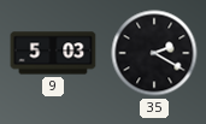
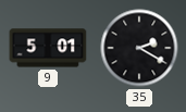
9: 5:03 -> 5:01 (48, 48)
